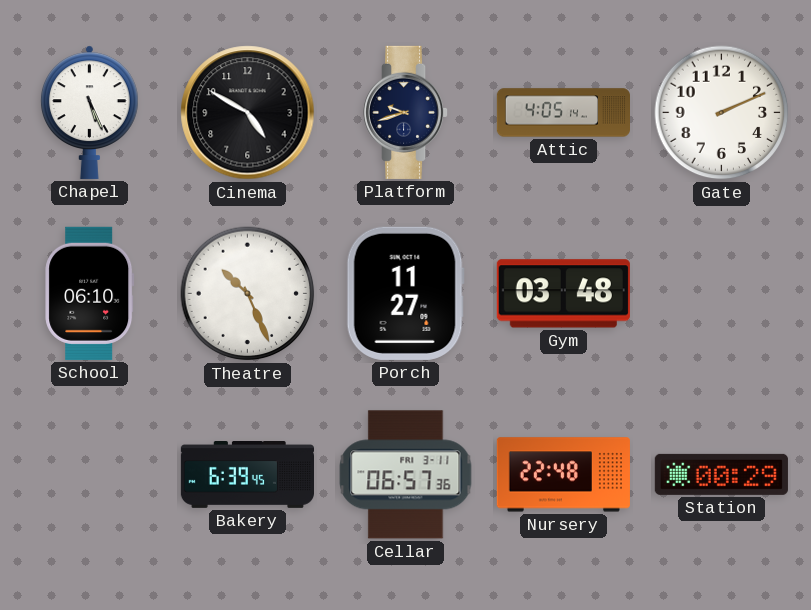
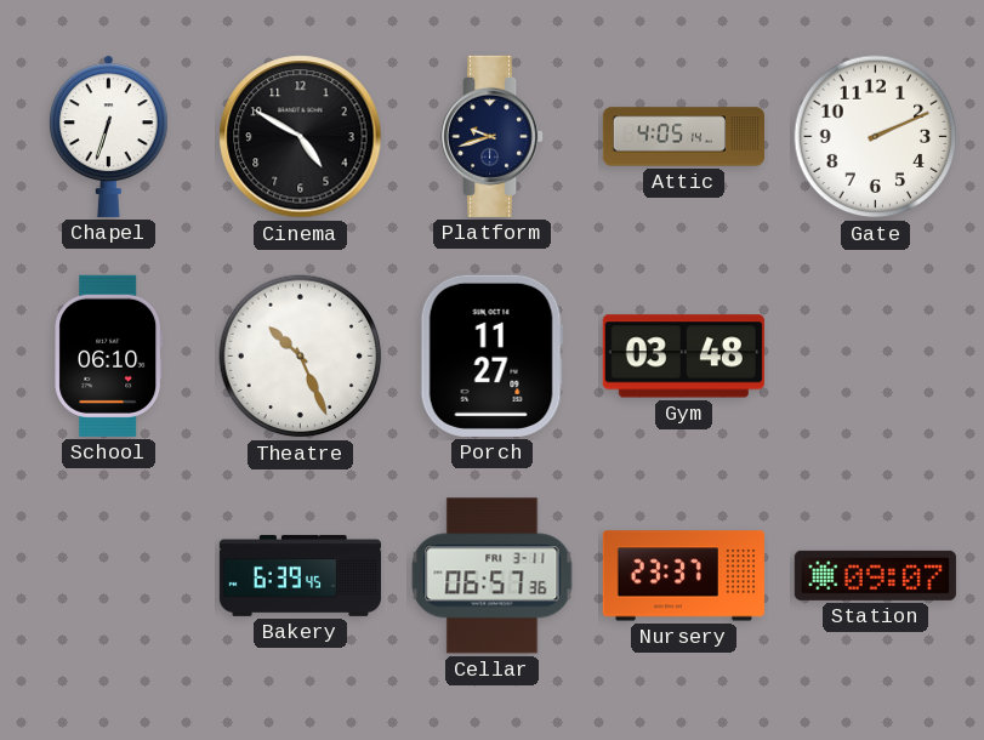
Chapel: 5:26 -> 6:33 (108, 136)
Nursery: 22:48 -> 23:37 (683, 576)
Station: 00:29 -> 09:07 (875, 575)
